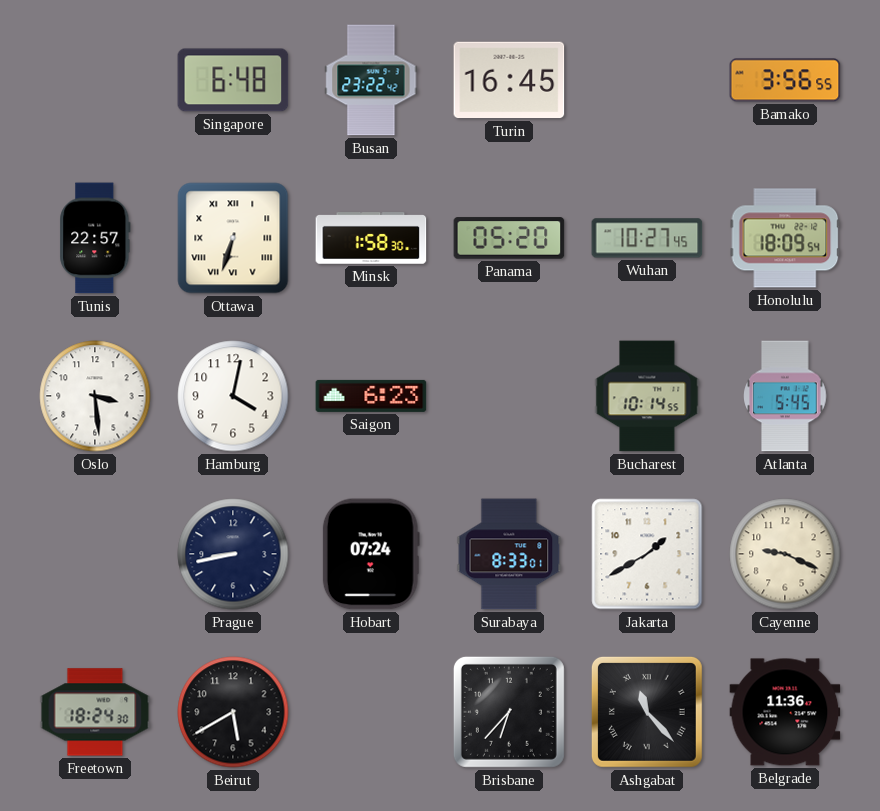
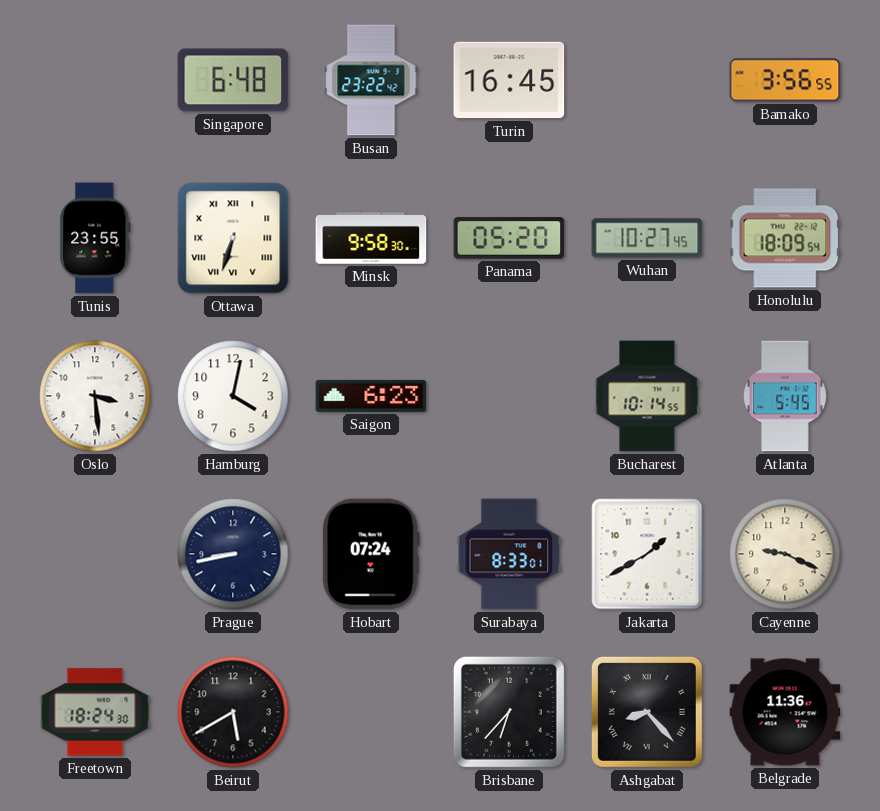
Tunis: 22:57 -> 23:55 (95, 238)
Minsk: 1:58 -> 9:58 (371, 238)
Ashgabat: 11:23 -> 8:23 (647, 712)
